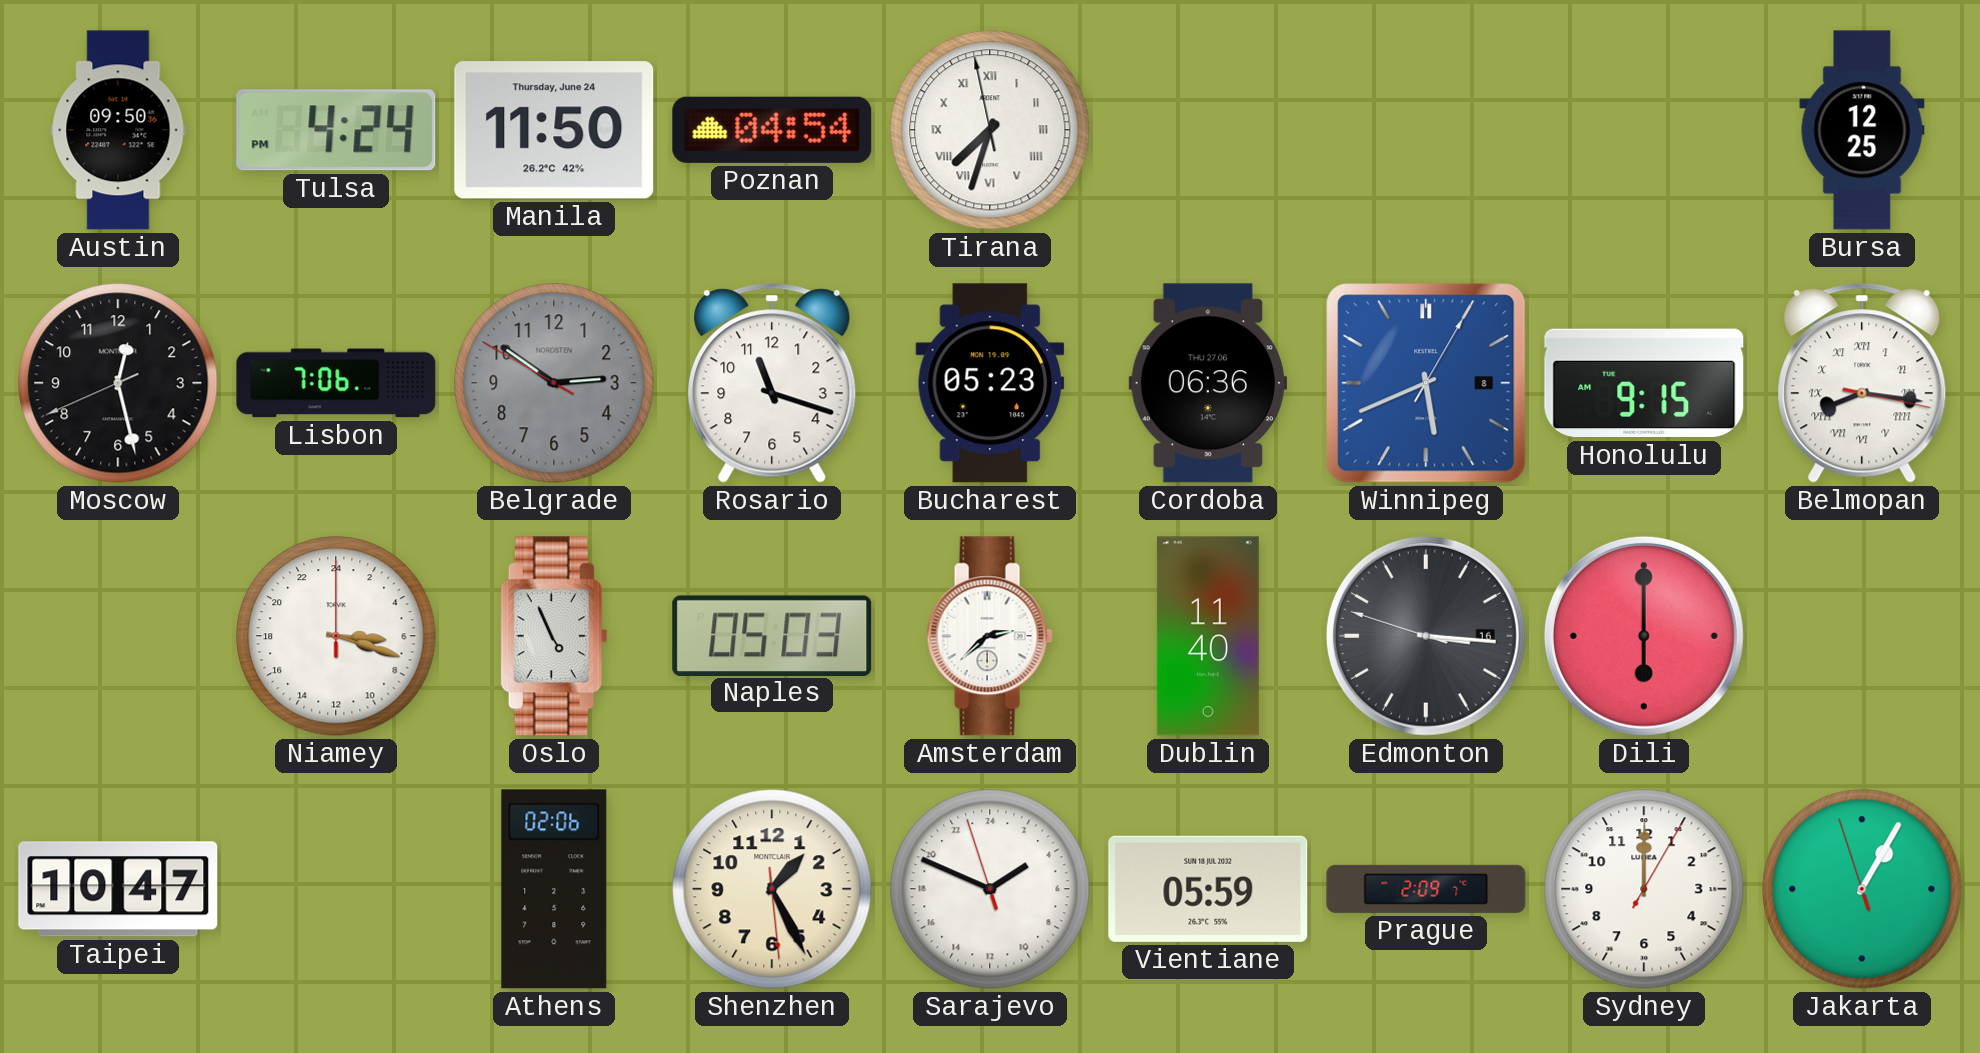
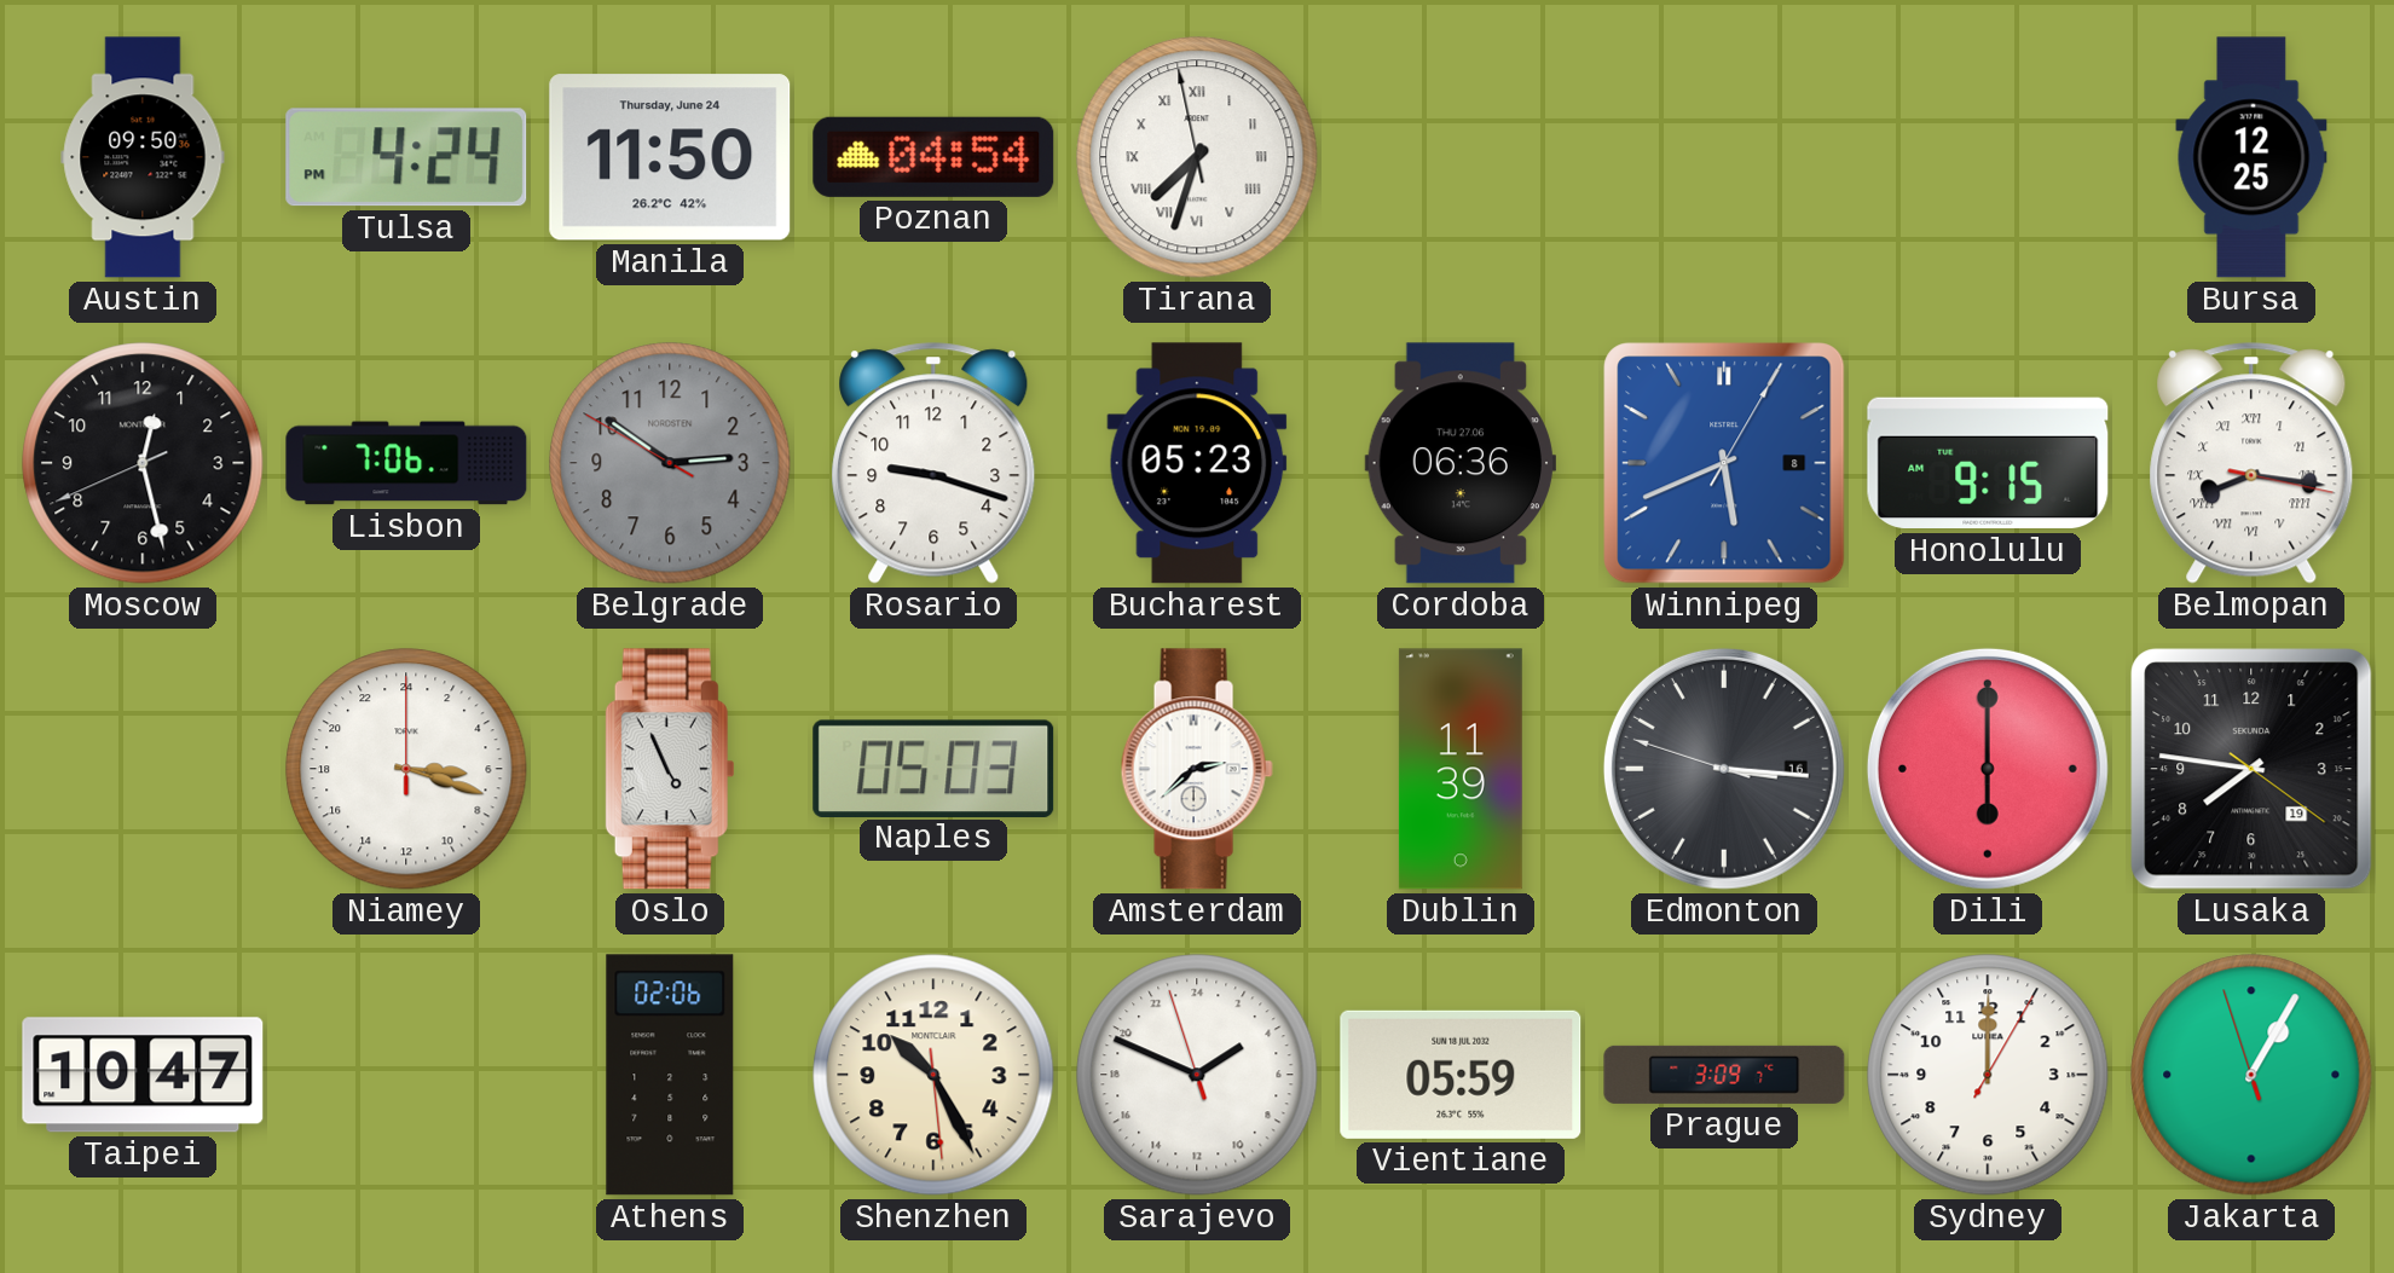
Rosario: 11:18 -> 9:18 (933, 463)
Dublin: 11:40 -> 11:39 (1461, 769)
Lusaka: none -> 7:46 (2251, 769)
Shenzhen: 1:25 -> 10:25 (933, 1075)
Prague: 2:09 -> 3:09 (1724, 1075)
